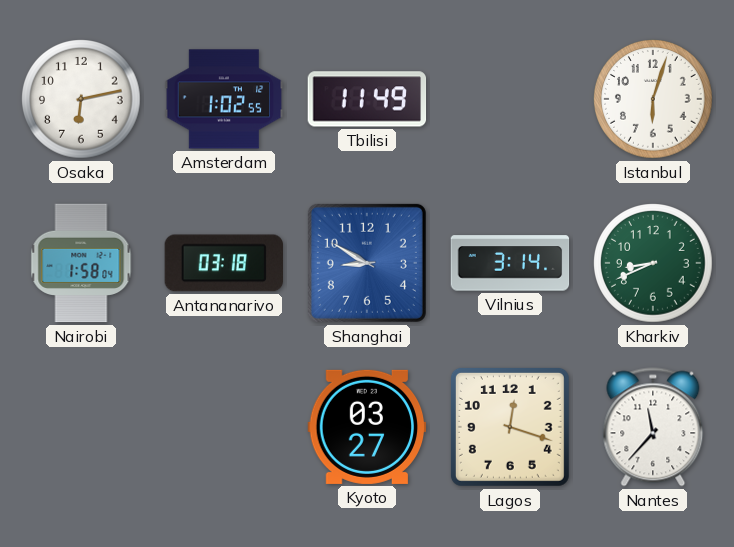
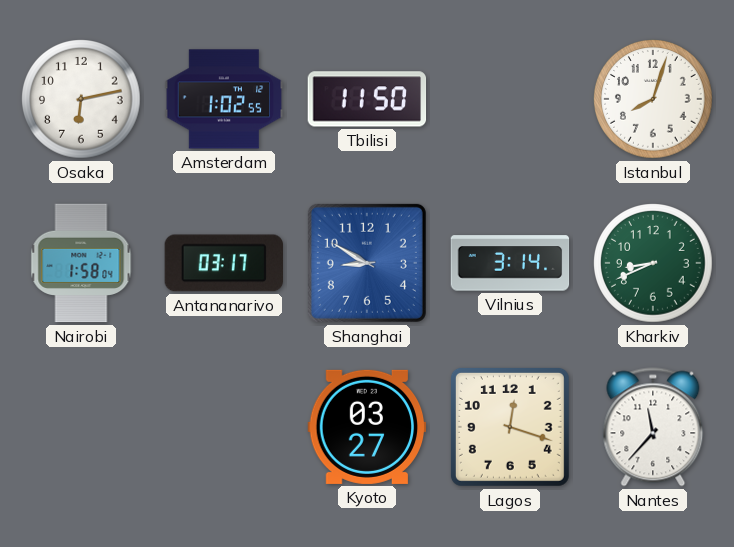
Tbilisi: 11:49 -> 11:50 (367, 99)
Istanbul: 6:03 -> 8:03 (653, 99)
Antananarivo: 03:18 -> 03:17 (223, 263)
